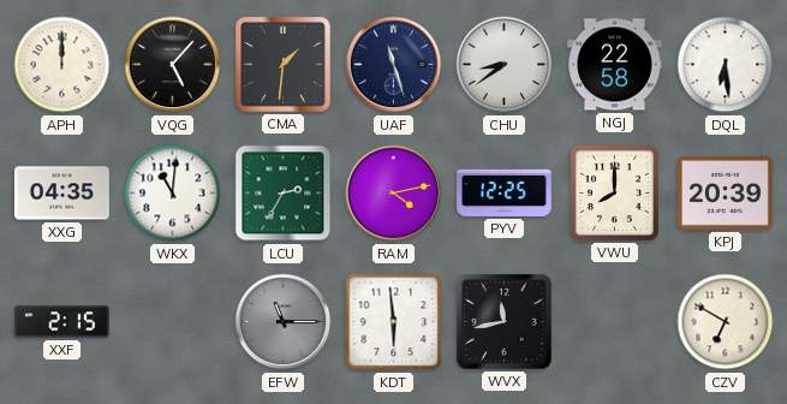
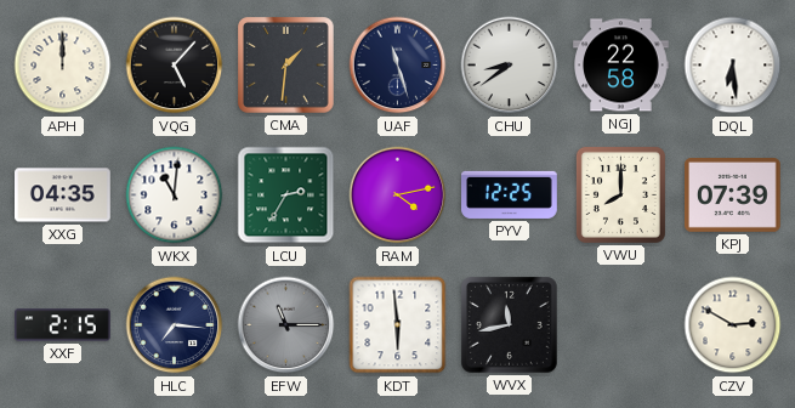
KPJ: 20:39 -> 07:39 (733, 195)
HLC: none -> 7:16 (175, 325)
CZV: 6:50 -> 2:50 (733, 325)
